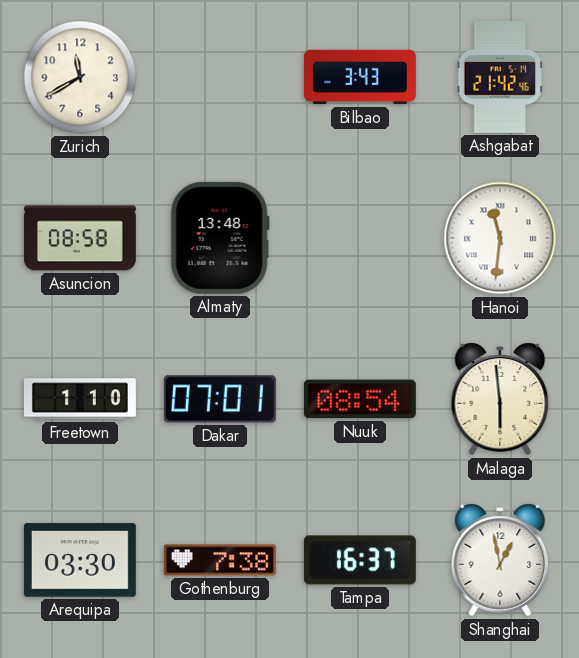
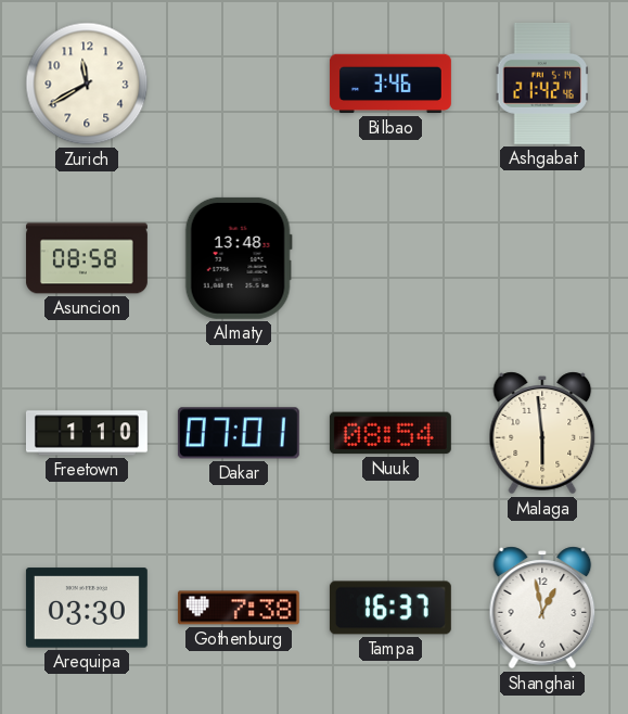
Bilbao: 3:43 -> 3:46 (390, 84)
Hanoi: 11:31 -> none (500, 238)
